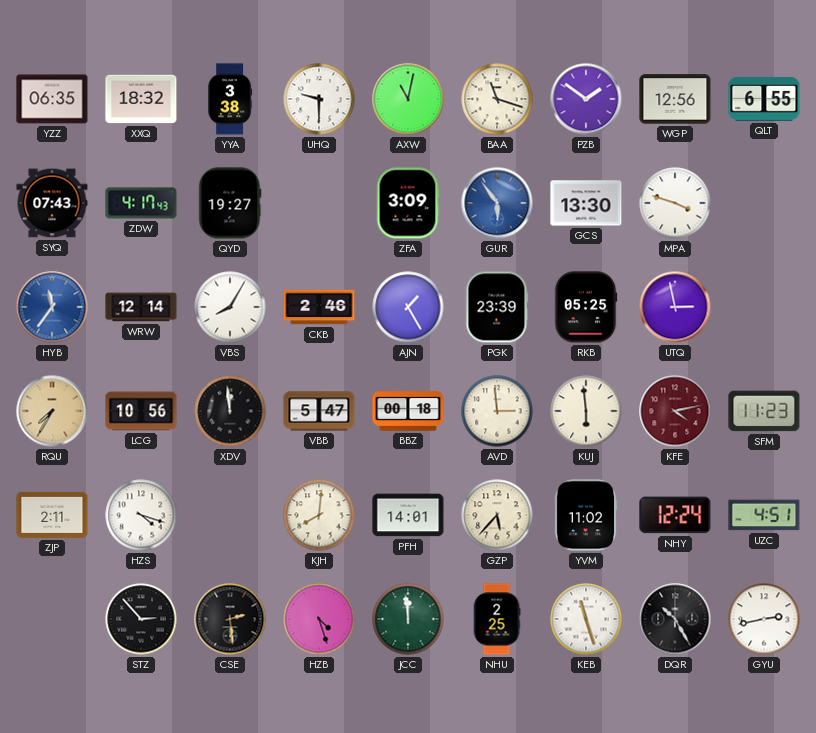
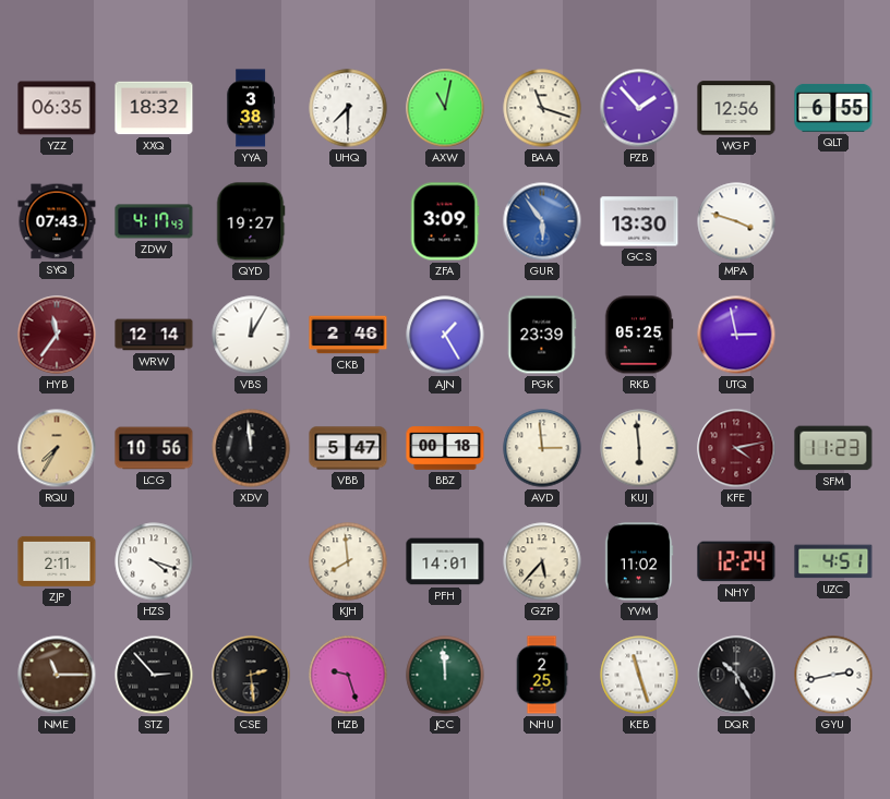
UHQ: 9:30 -> 7:30 (348, 108)
PZB: 1:51 -> 1:53 (639, 108)
HYB dial: blue -> burgundy (57, 335)
VBS: 8:05 -> 12:05 (251, 335)
KJH: 8:01 -> 7:59 (348, 561)
NME: none -> 11:15 (57, 675)
HZB: 4:27 -> 9:27 (348, 675)
